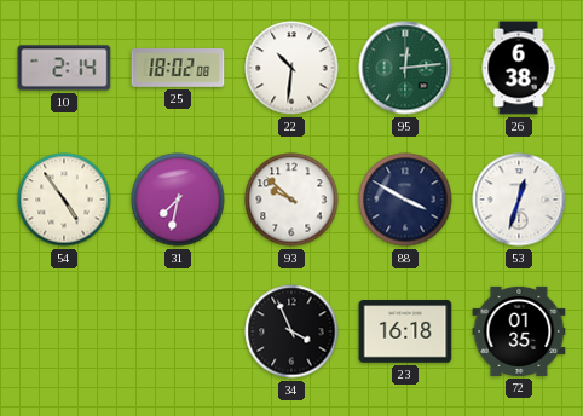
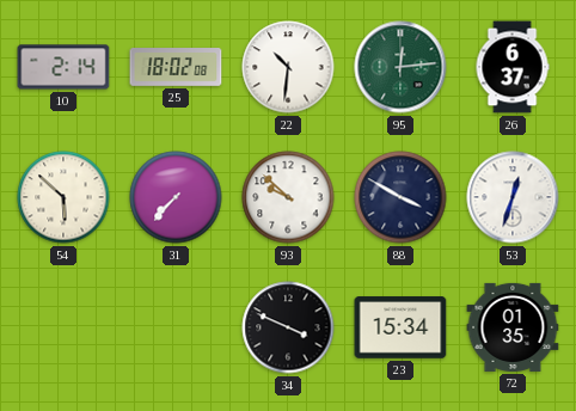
26: 6:38 -> 6:37 (513, 67)
54: 4:54 -> 5:52 (63, 197)
31: 7:32 -> 7:37 (176, 197)
34: 3:56 -> 3:49 (288, 327)
23: 16:18 -> 15:34 (400, 327)
